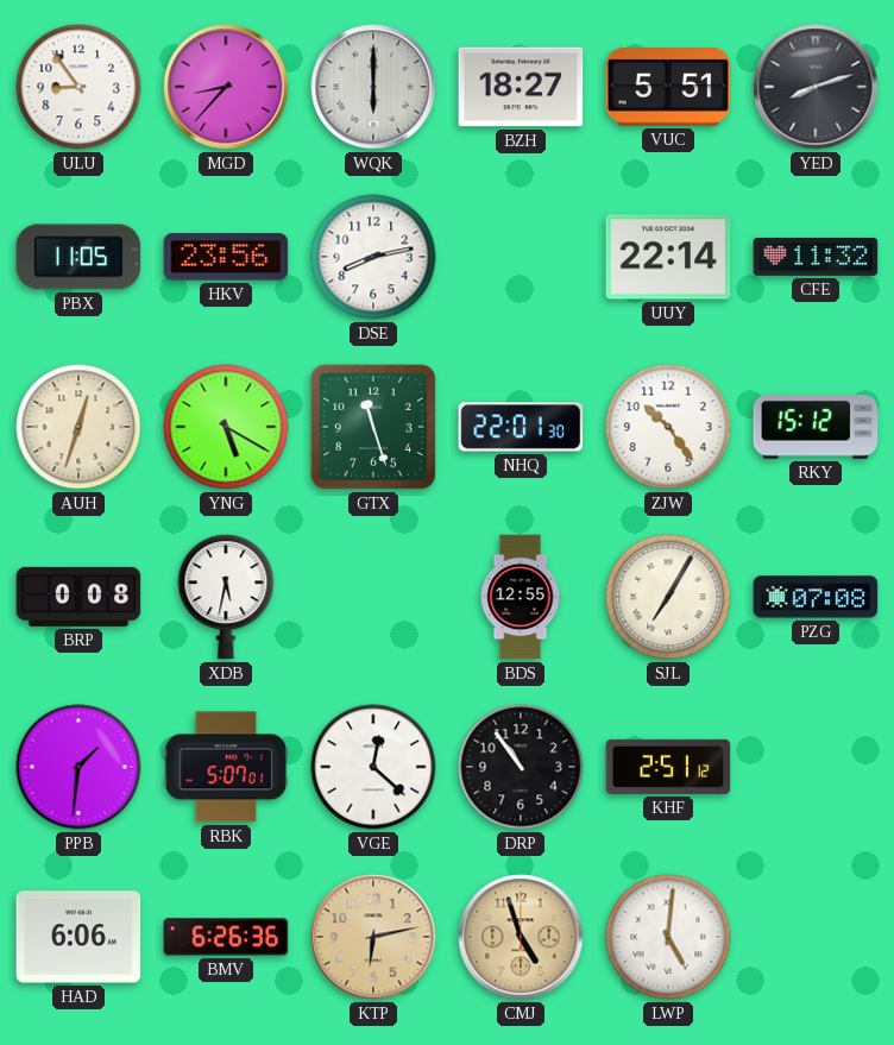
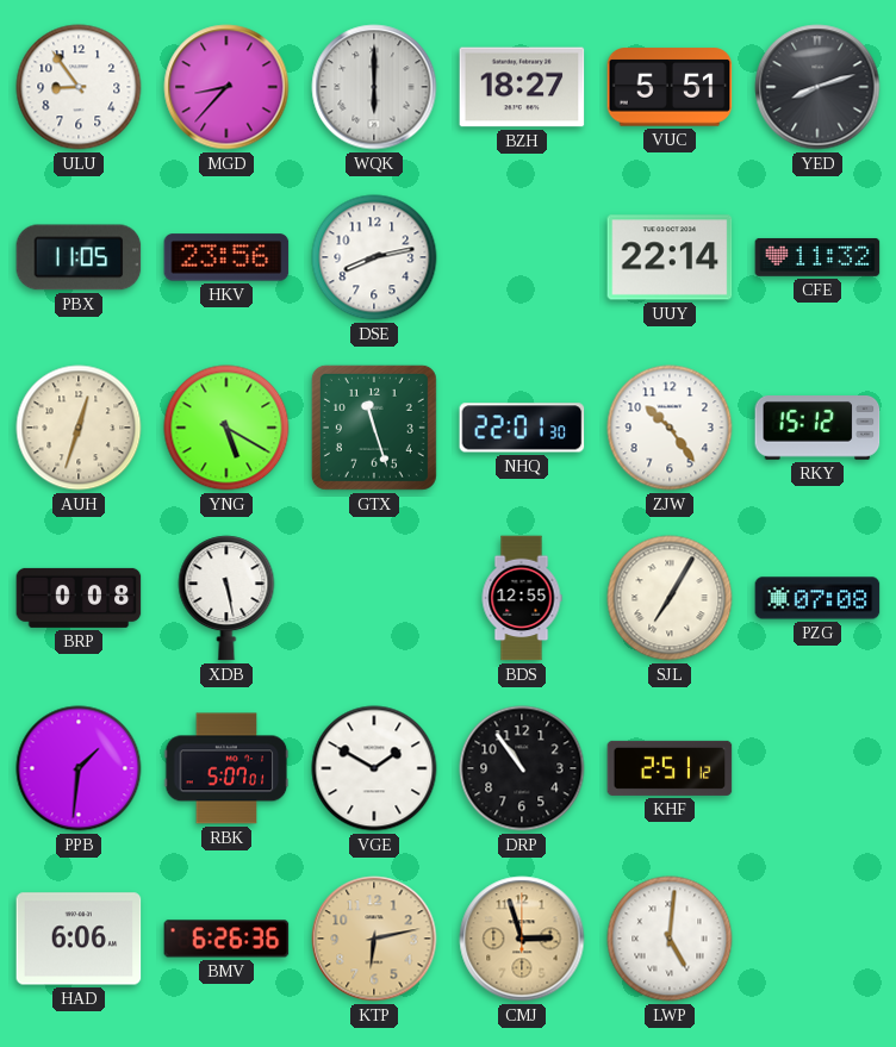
XDB: 5:32 -> 5:28 (226, 598)
VGE: 12:22 -> 1:50 (374, 768)
CMJ: 4:57 -> 2:57 (522, 939)
